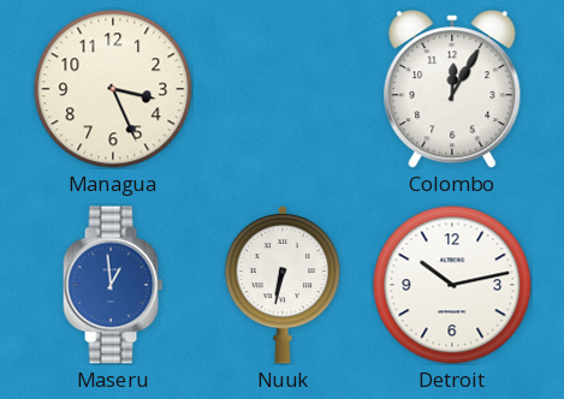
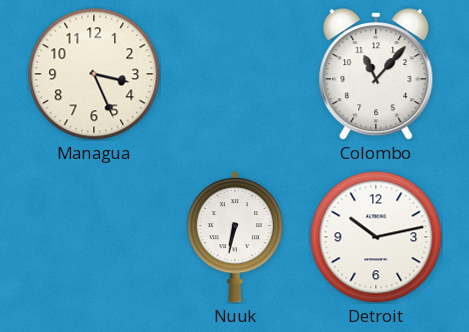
Colombo: 12:05 -> 11:07 (376, 74)
Maseru: 12:59 -> none (113, 285)
